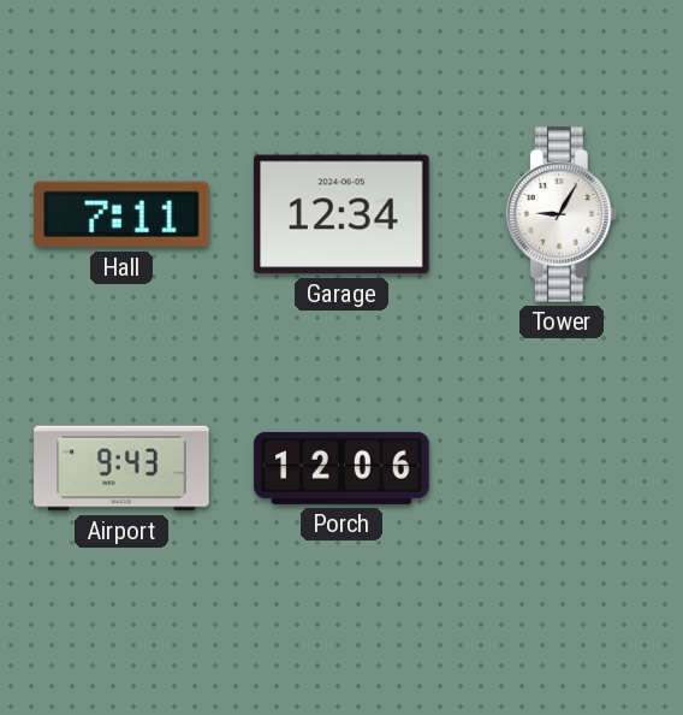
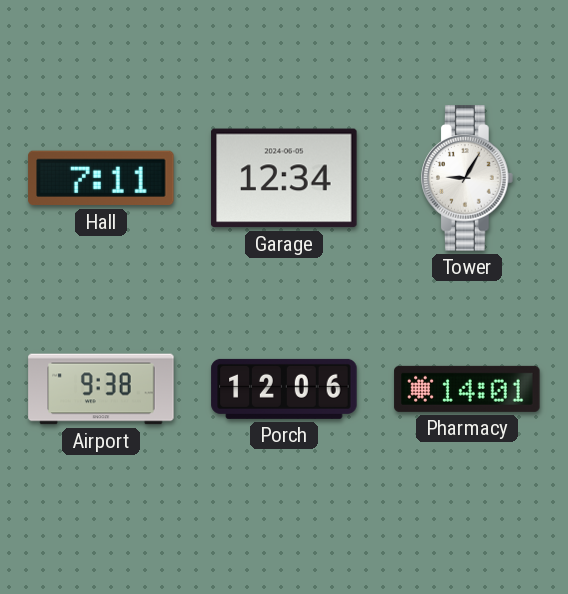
Airport: 9:43 -> 9:38 (101, 389)
Pharmacy: none -> 14:01 (467, 389)
